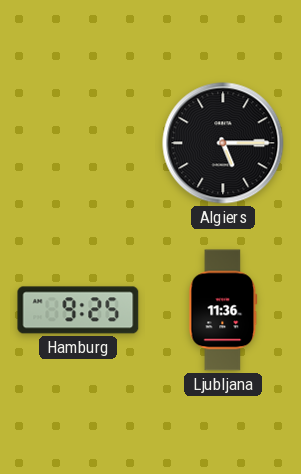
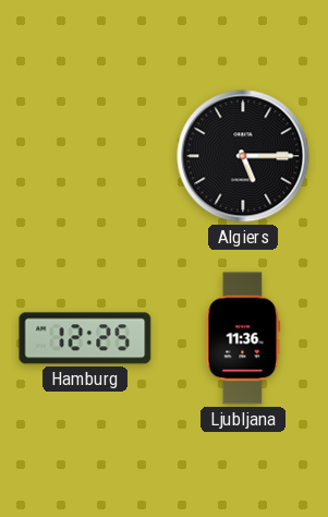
Hamburg: 9:25 -> 12:25 (85, 338)
